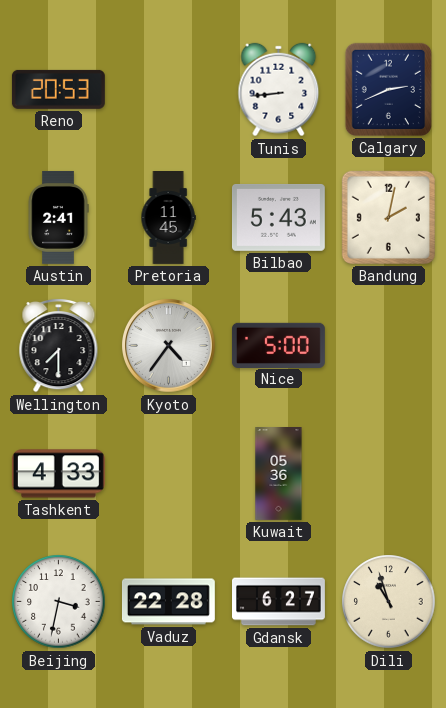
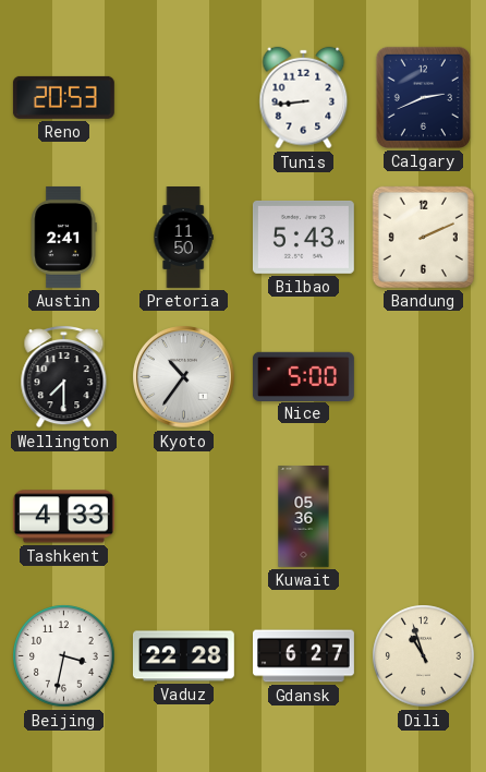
Pretoria: 11:45 -> 11:50 (183, 238)
Bandung: 2:02 -> 2:11 (423, 237)
Kyoto: 4:36 -> 10:36 (184, 377)
